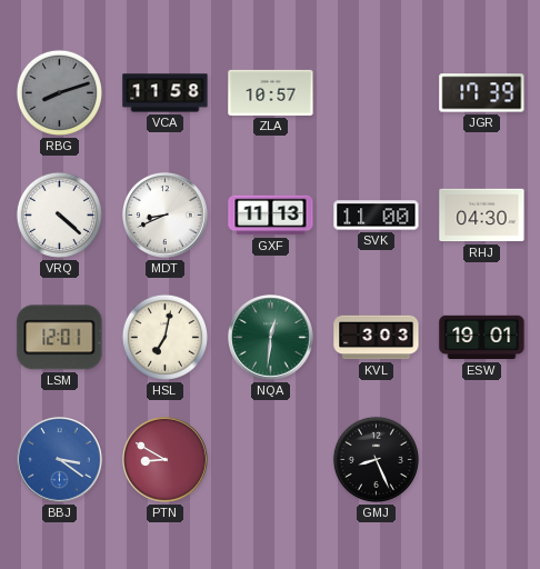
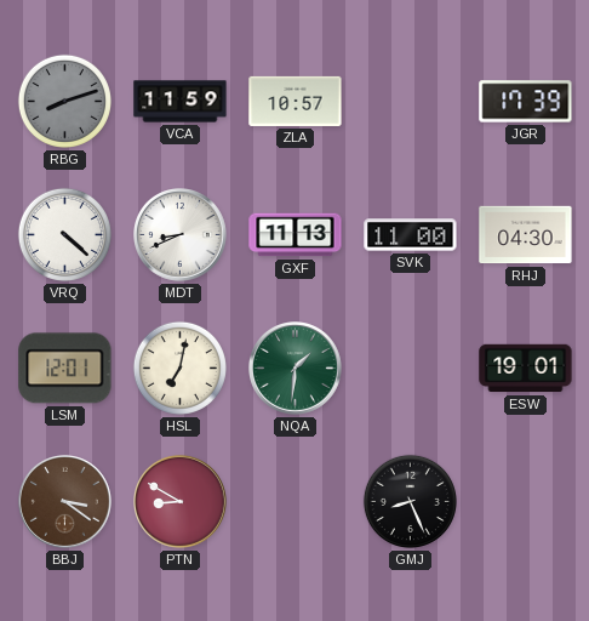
VCA: 11:58 -> 11:59 (181, 102)
NQA: 12:31 -> 1:31 (296, 369)
KVL: 3:03 -> none (377, 338)
BBJ dial: blue -> brown (65, 502)
